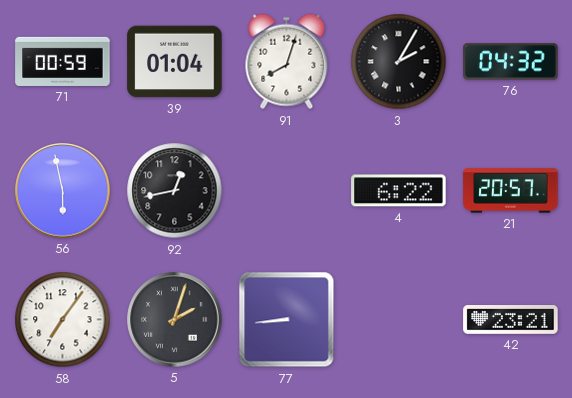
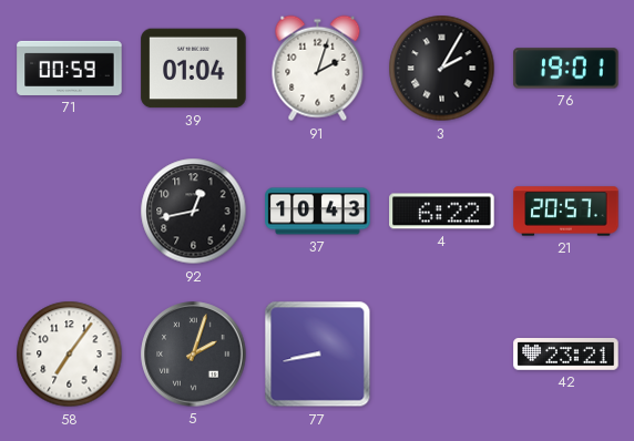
91: 8:03 -> 2:03 (318, 69)
76: 04:32 -> 19:01 (566, 69)
56: 5:58 -> none (63, 191)
37: none -> 10:43 (318, 212)
77: 8:44 -> 8:43 (318, 355)
